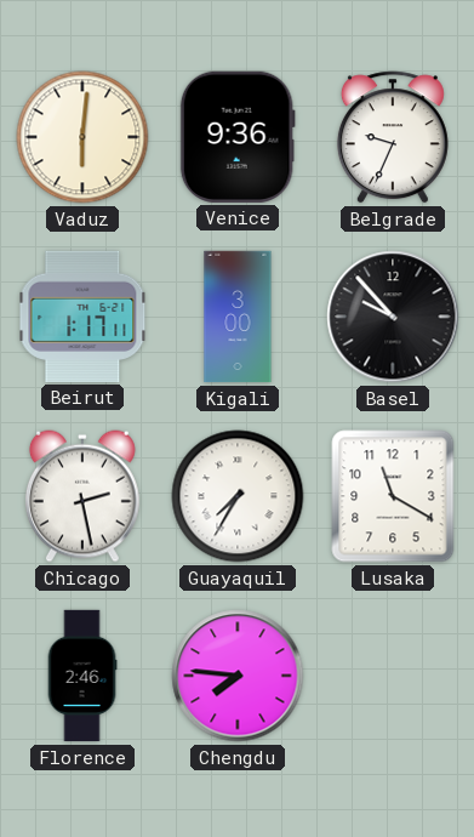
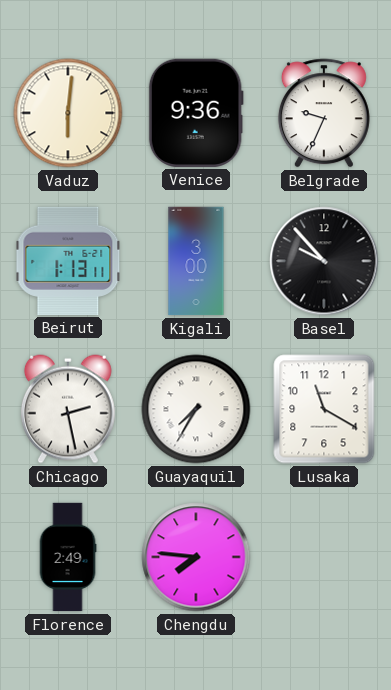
Beirut: 1:17 -> 1:13 (68, 261)
Florence: 2:46 -> 2:49 (68, 557)
